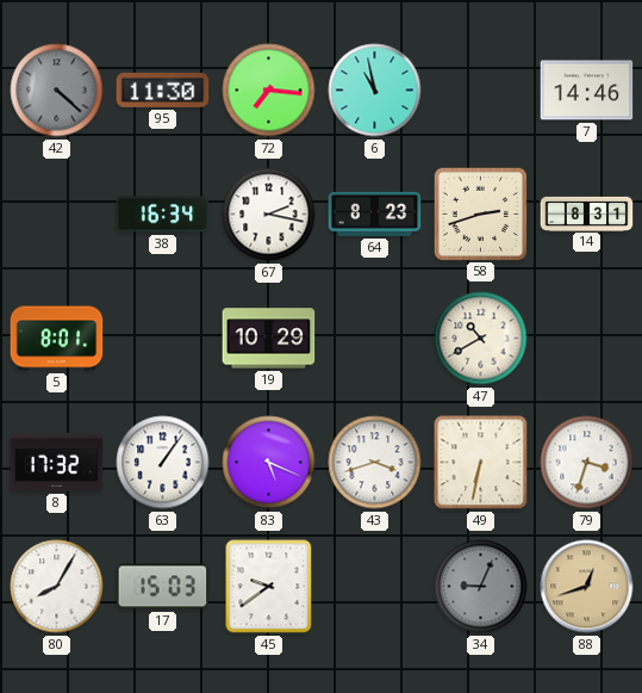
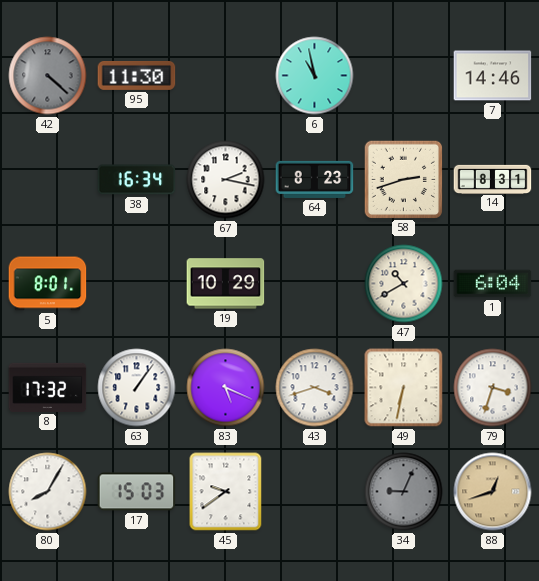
72: 7:16 -> none (269, 91)
1: none -> 6:04 (493, 284)
